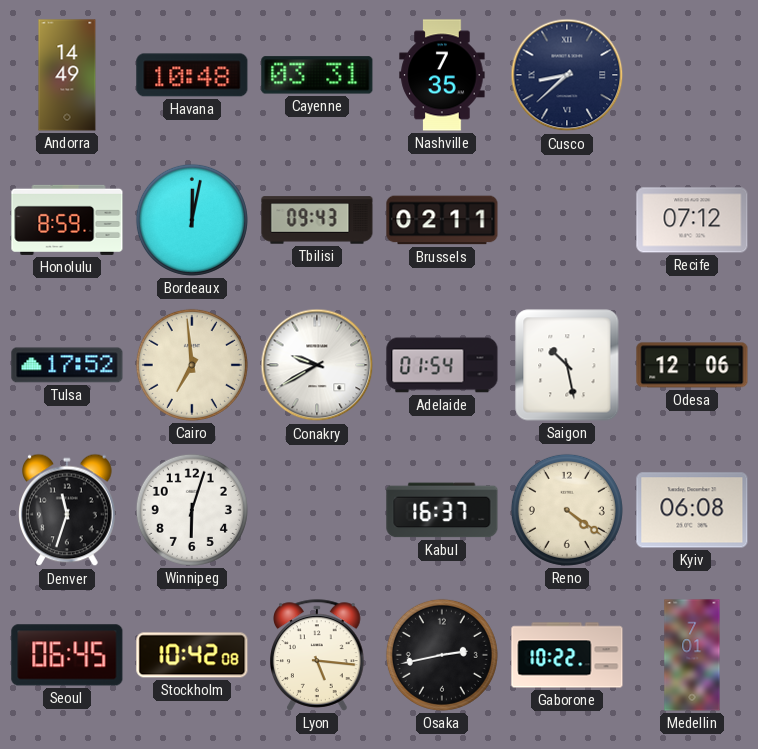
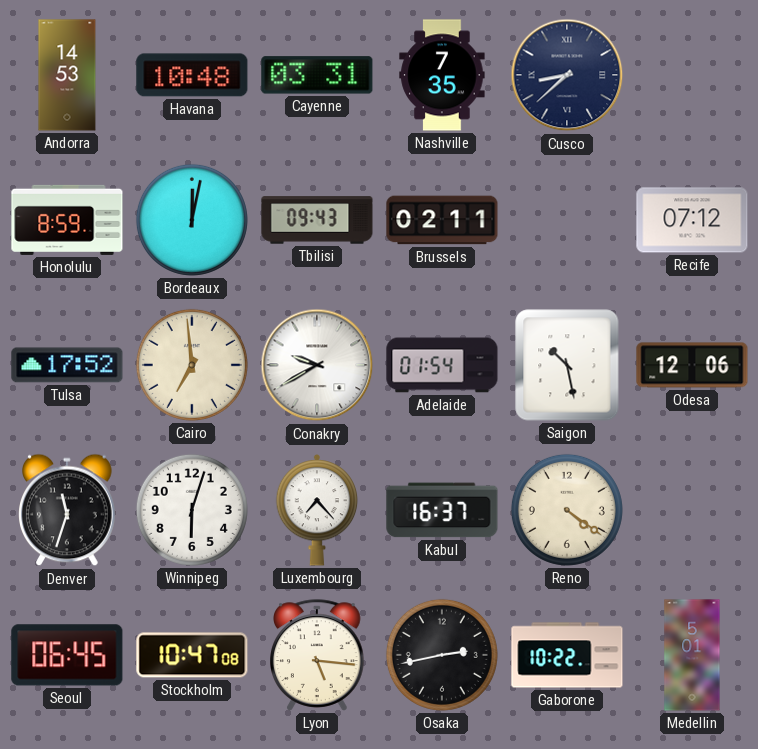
Andorra: 14:49 -> 14:53 (67, 75)
Luxembourg: none -> 7:23 (317, 511)
Kyiv: 06:08 -> none (692, 510)
Stockholm: 10:42 -> 10:47 (192, 655)
Medellin: 7:01 -> 5:01 (692, 655)
